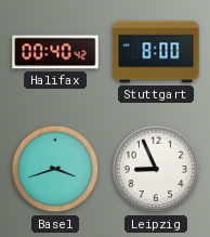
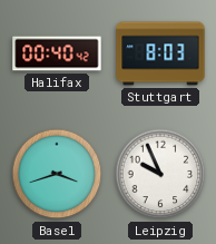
Stuttgart: 8:00 -> 8:03 (160, 53)
Leipzig: 8:56 -> 9:56 (160, 174)
